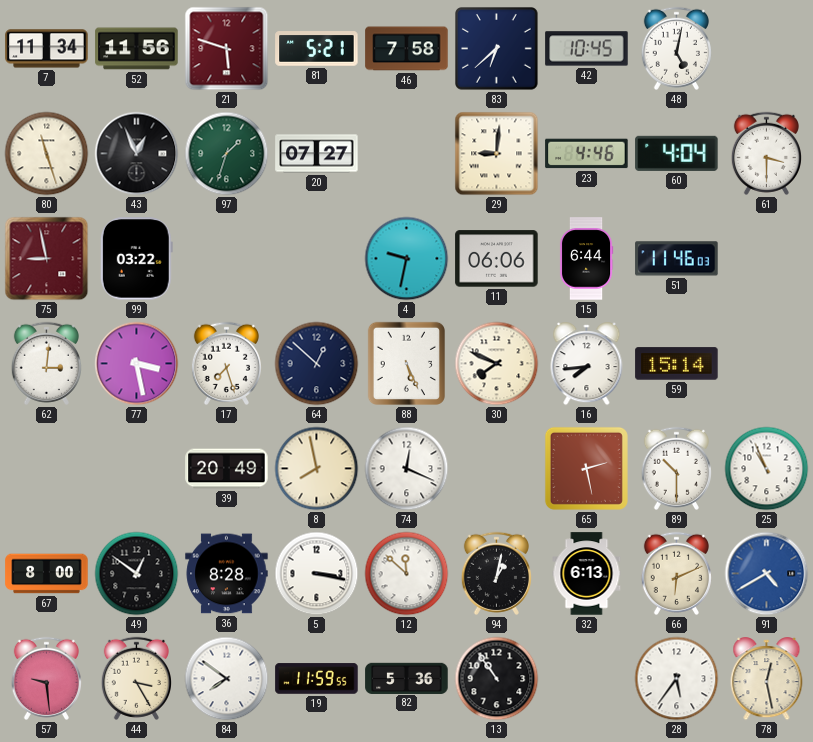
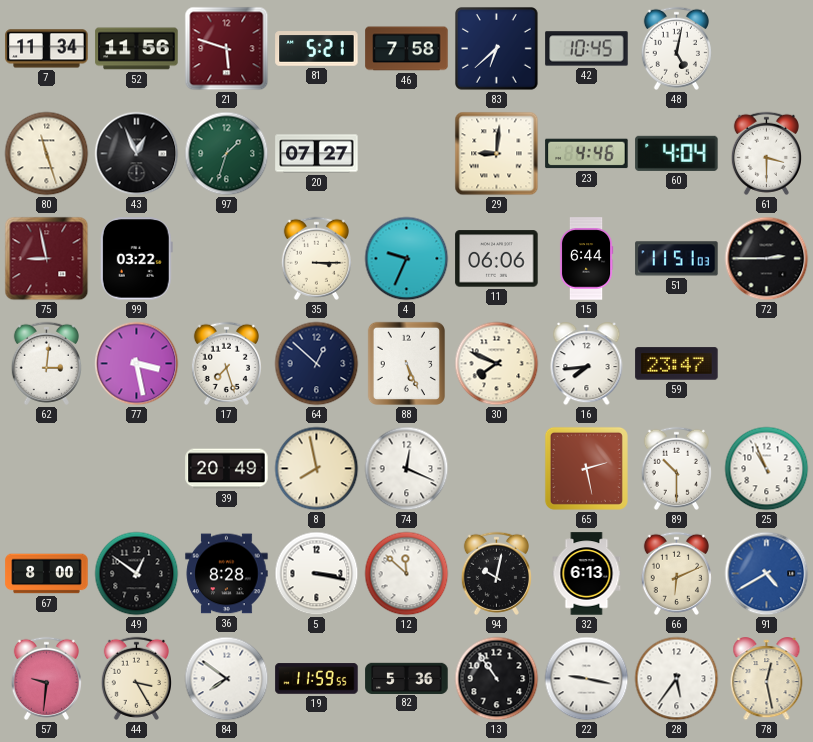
35: none -> 3:15 (316, 258)
4: 9:32 -> 9:34 (407, 259)
51: 11:46 -> 11:51 (677, 259)
72: none -> 2:45 (767, 259)
59: 15:14 -> 23:47 (677, 364)
94: 1:02 -> 10:02 (496, 573)
57: 9:29 -> 9:31 (46, 678)
22: none -> 9:17 (587, 679)
